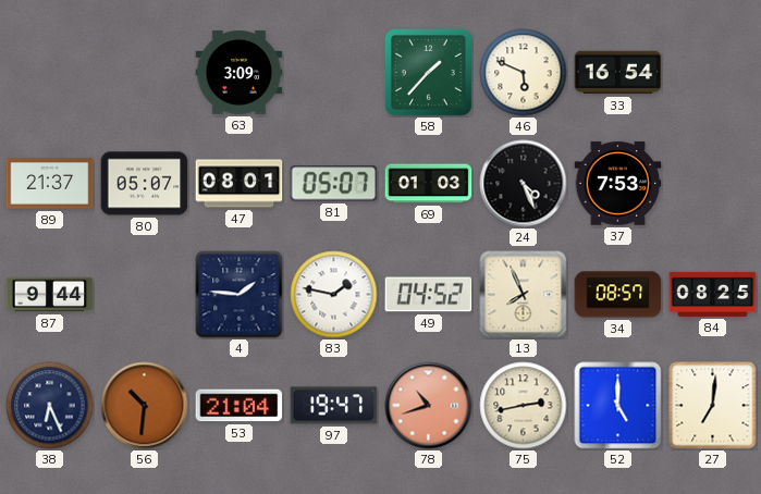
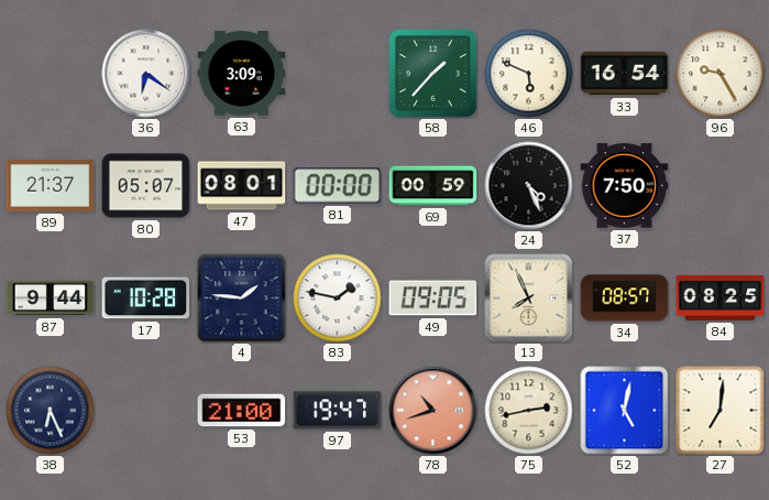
36: none -> 6:21 (146, 74)
96: none -> 9:25 (721, 74)
81: 05:07 -> 00:00 (338, 186)
69: 01:03 -> 00:59 (433, 186)
37: 7:53 -> 7:50 (625, 186)
17: none -> 10:28 (146, 298)
49: 04:52 -> 09:05 (433, 298)
56: 10:31 -> none (145, 406)
53: 21:04 -> 21:00 (242, 411)
52: 5:00 -> 5:02 (625, 411)
